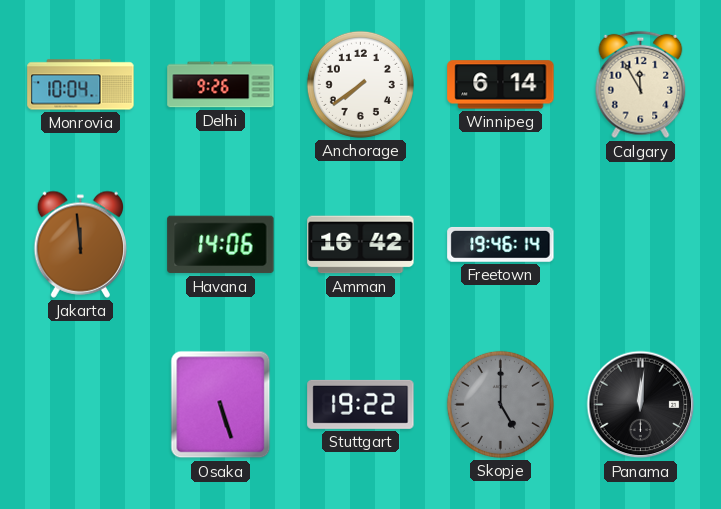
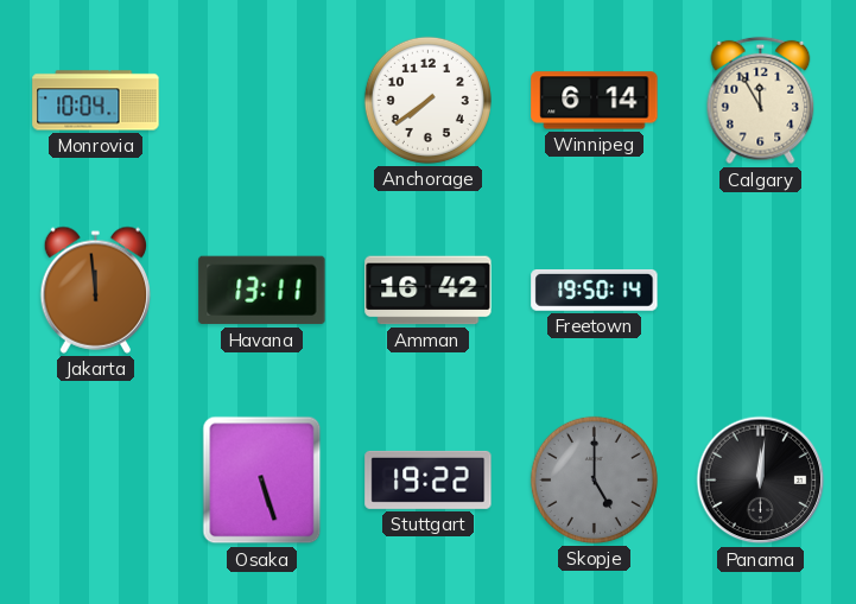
Delhi: 9:26 -> none (221, 85)
Havana: 14:06 -> 13:11 (262, 291)
Freetown: 19:46 -> 19:50 (595, 290)
